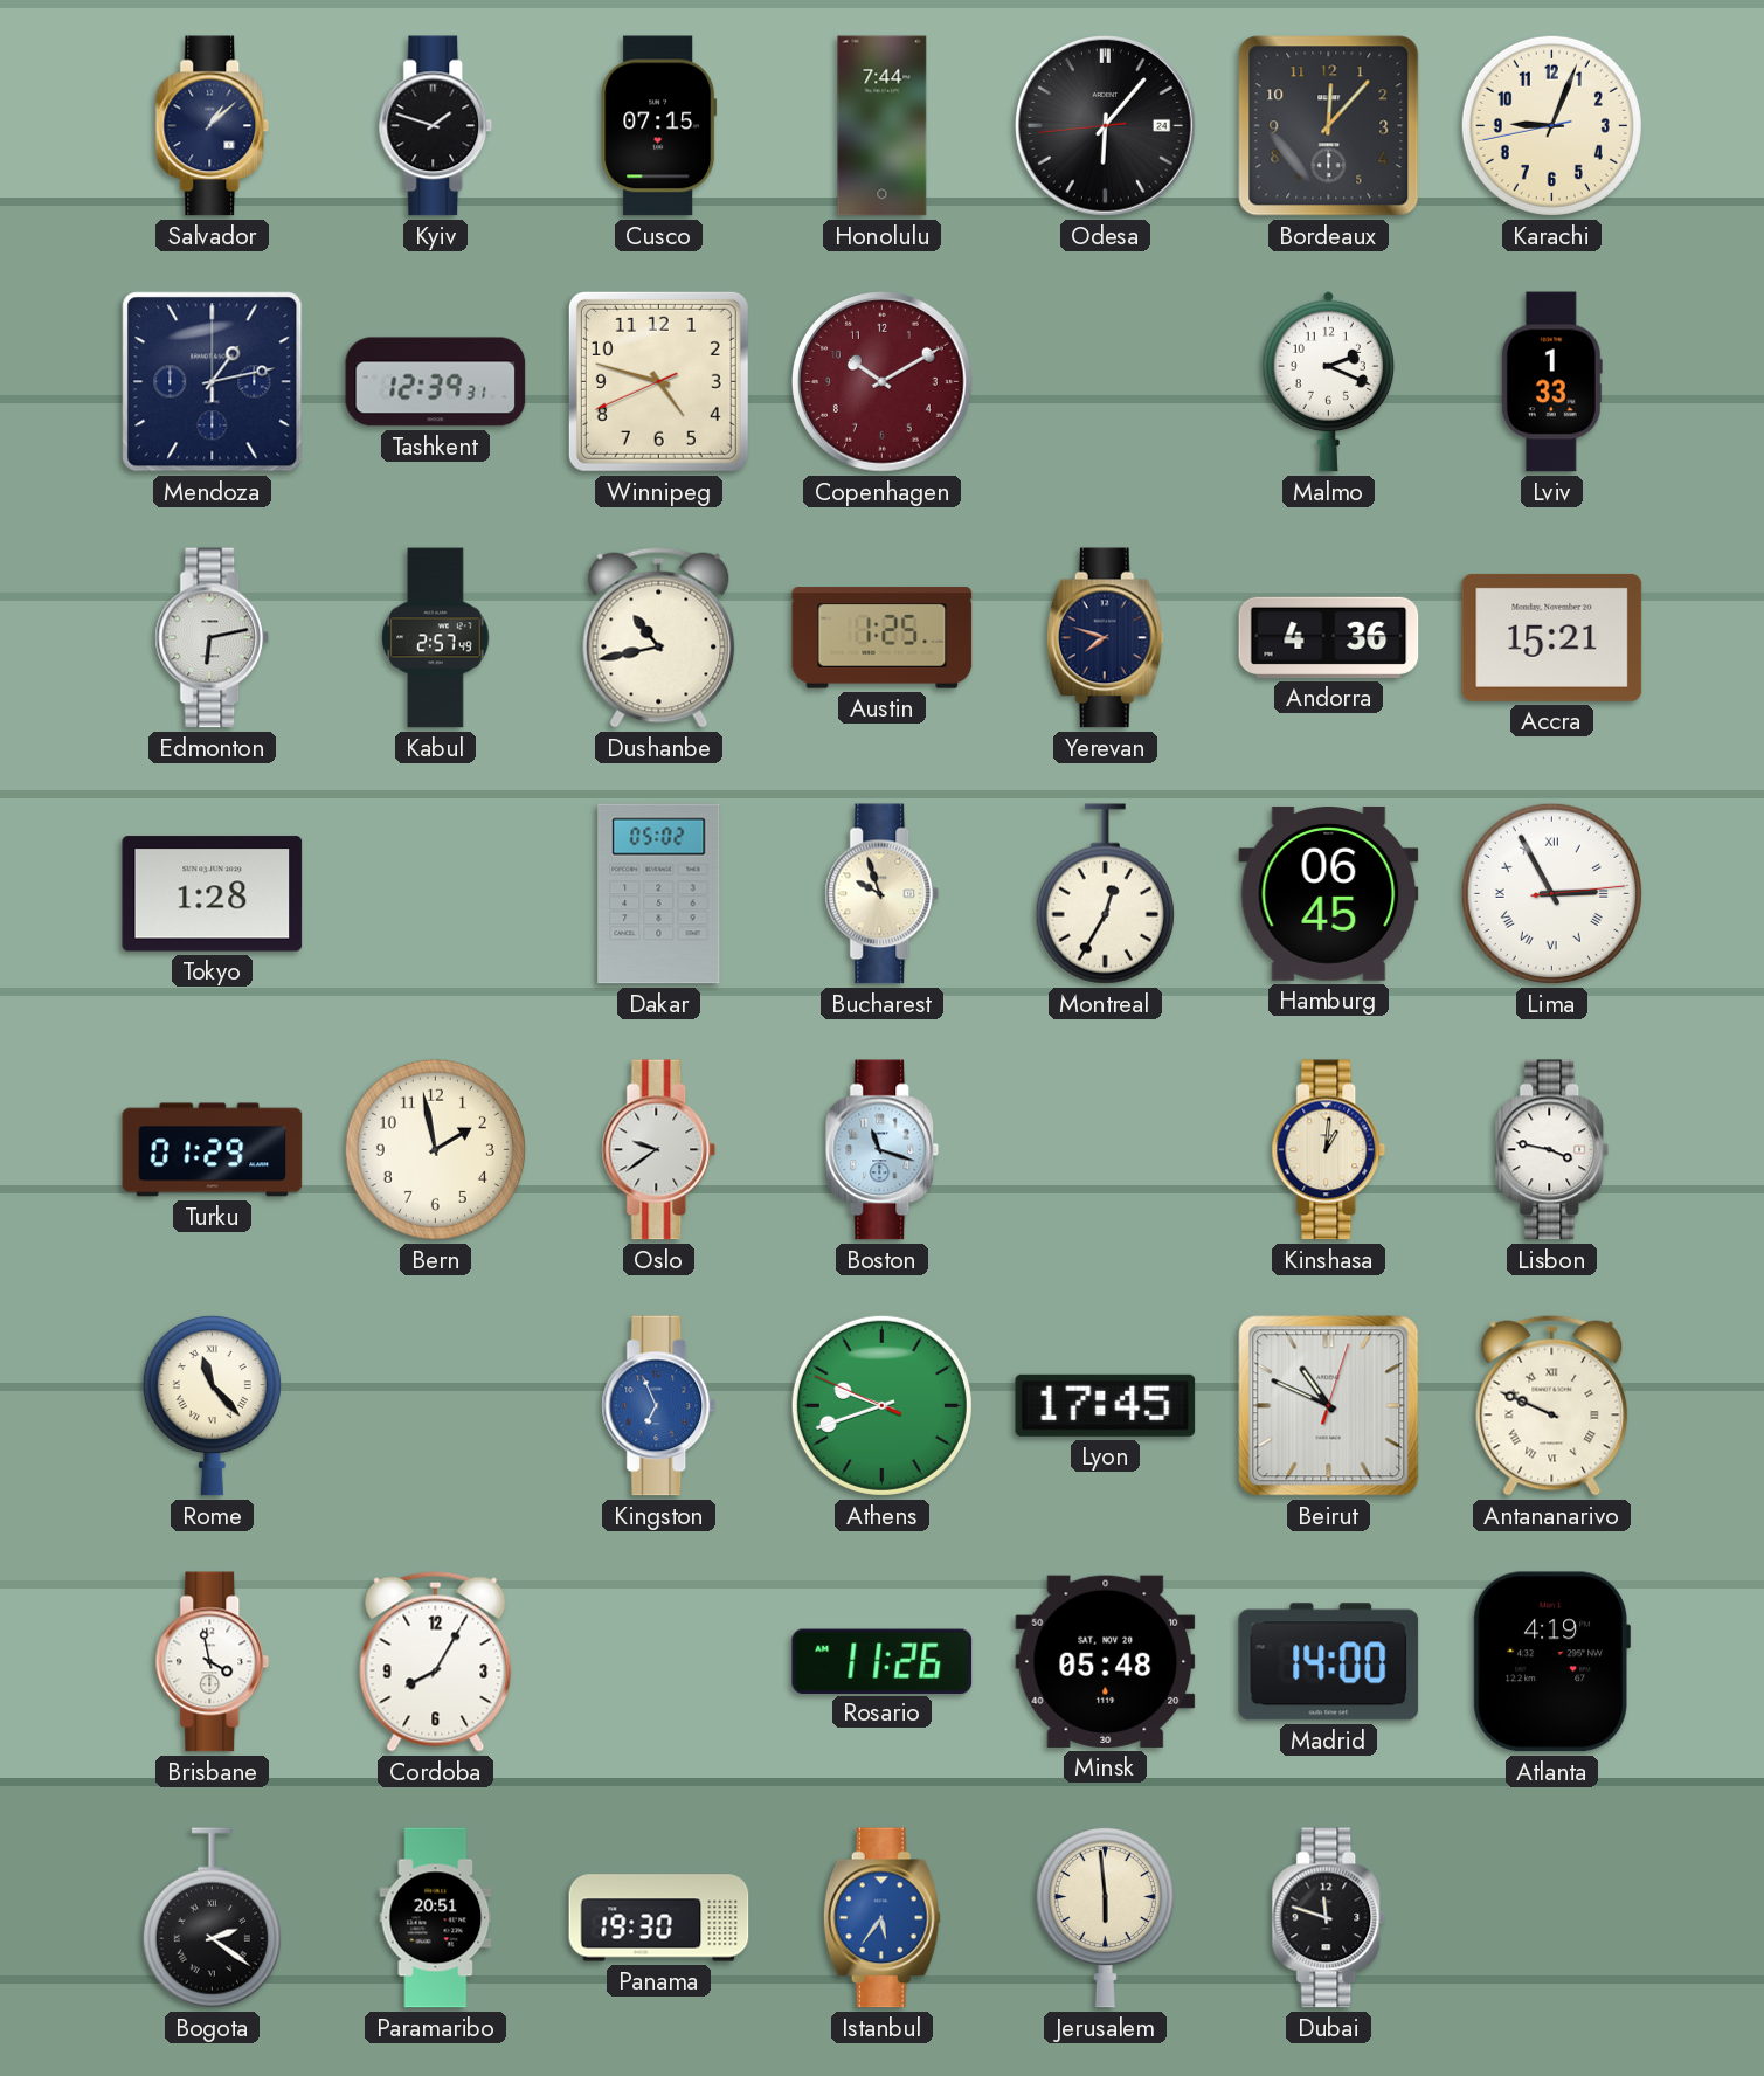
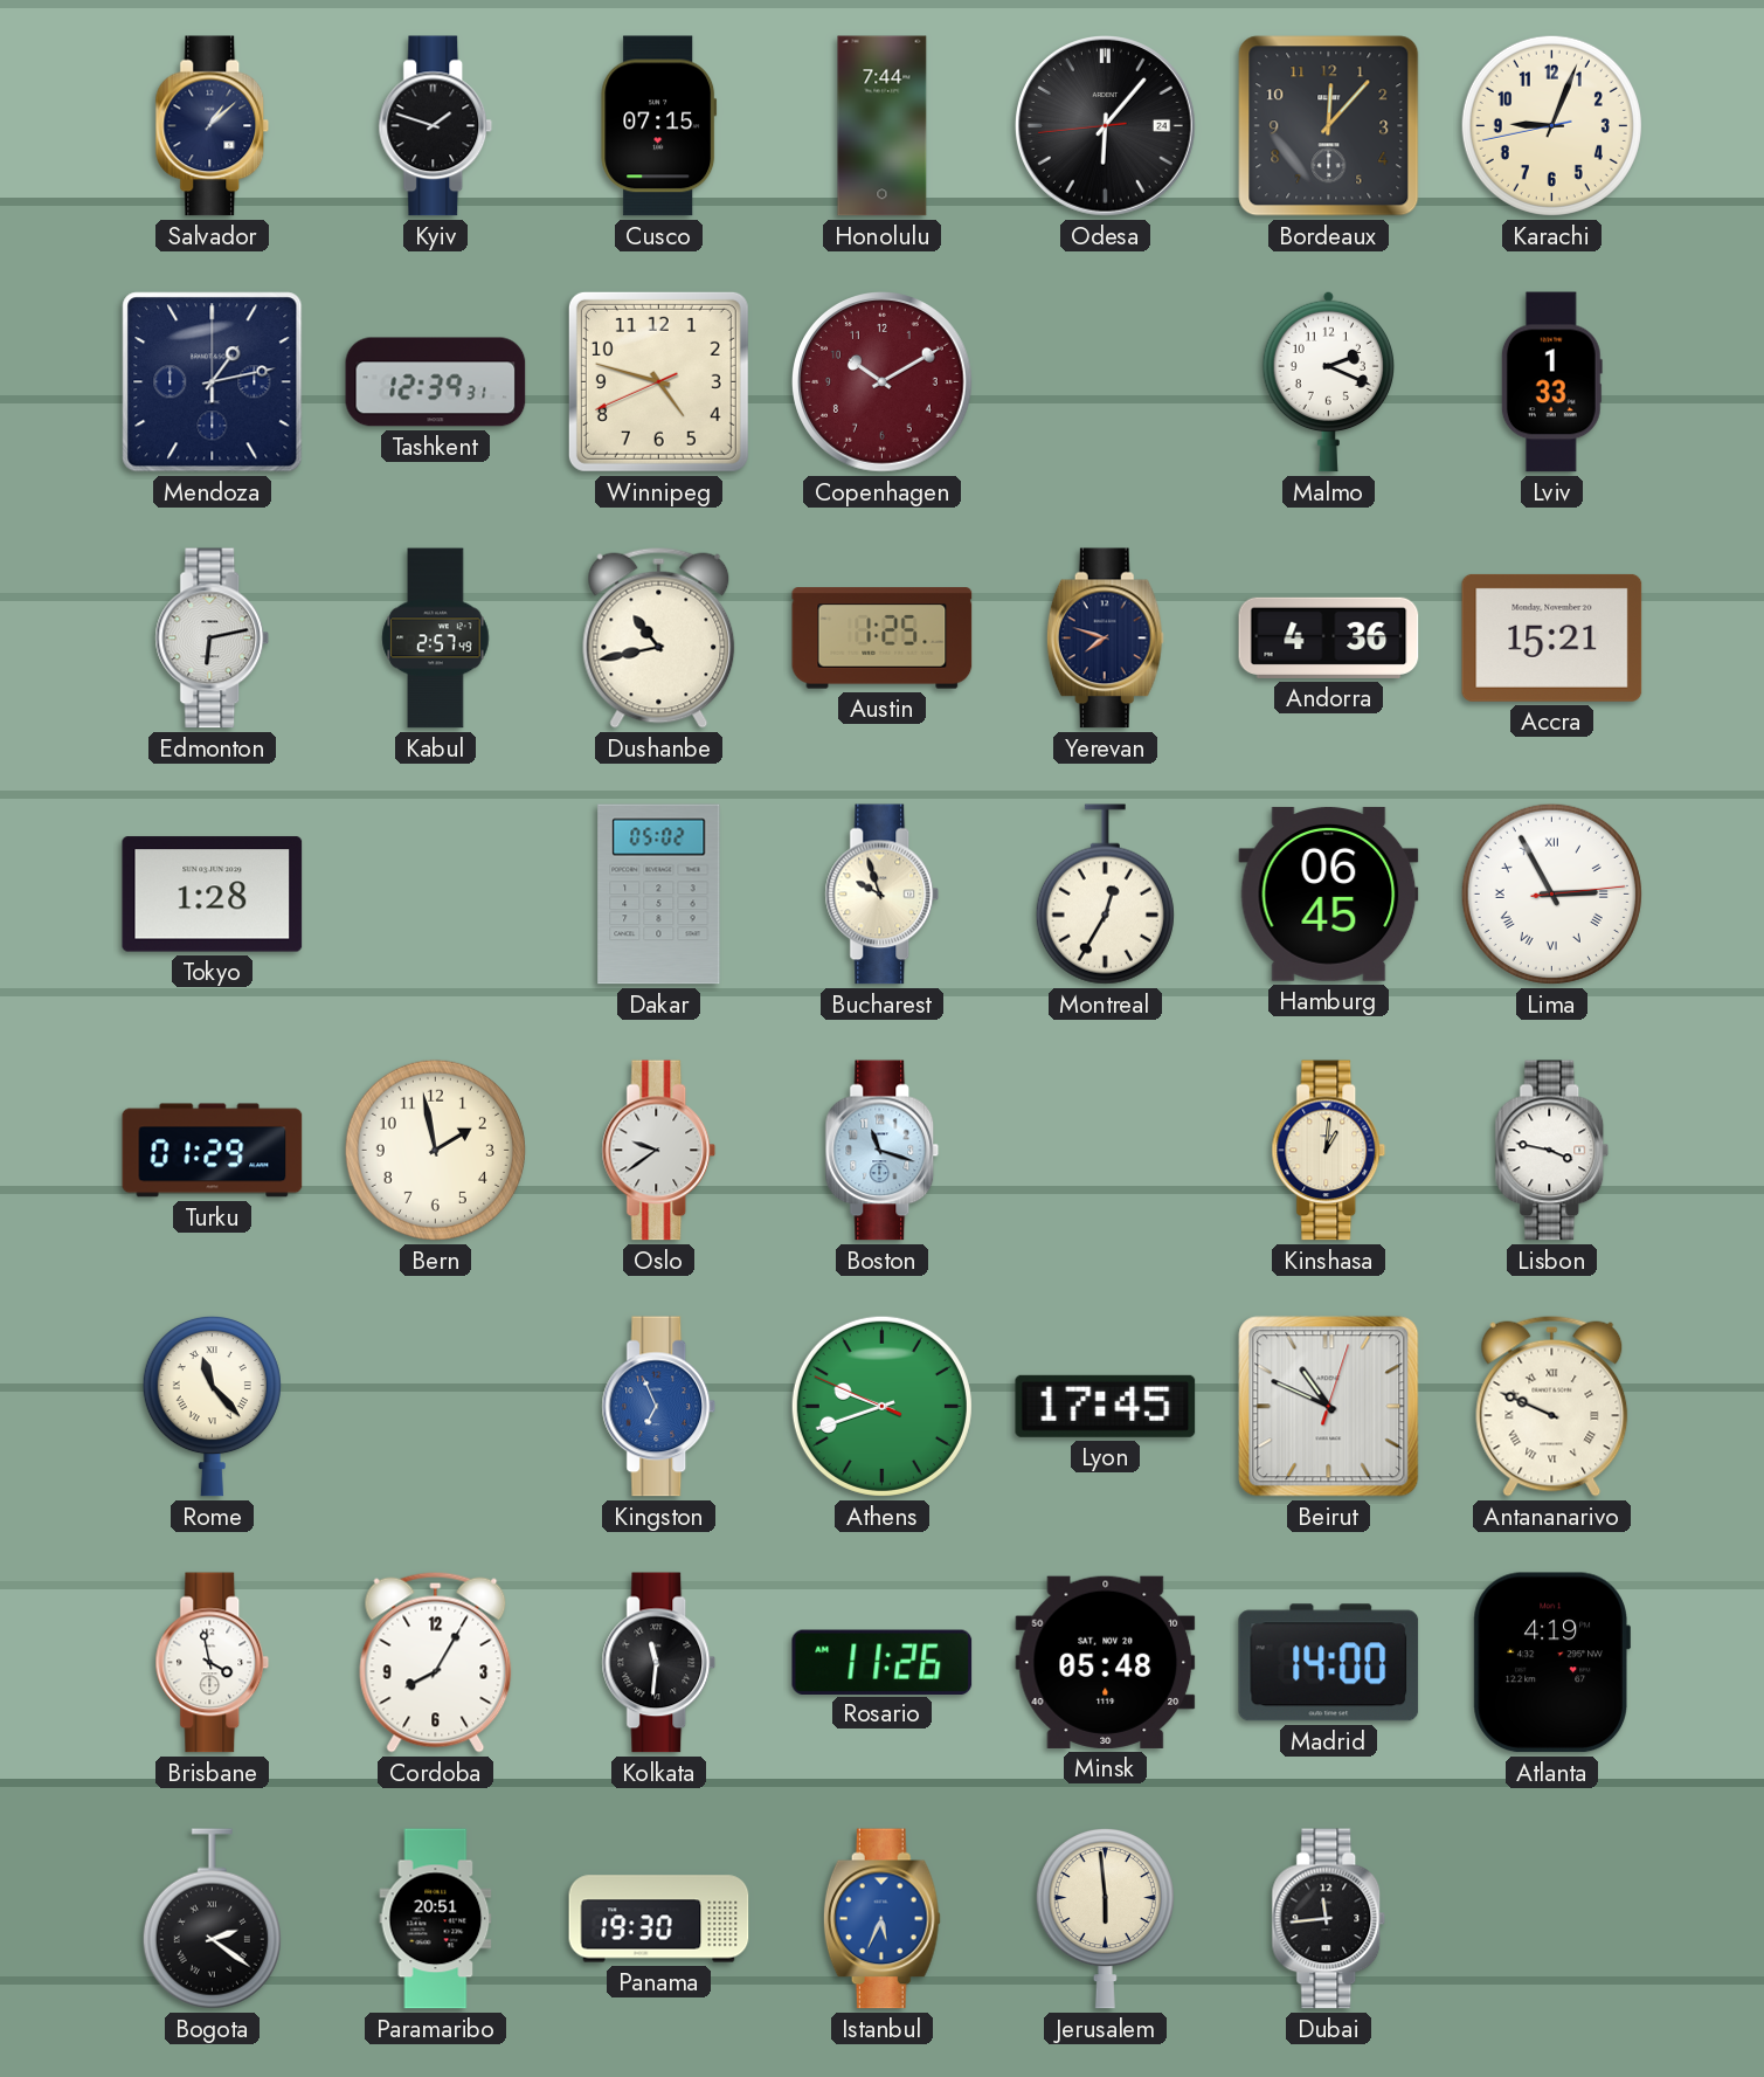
Kolkata: none -> 11:31 (659, 1663)
Istanbul: 5:36 -> 5:34 (881, 1919)
Dubai: 11:48 -> 11:44 (1329, 1919)
